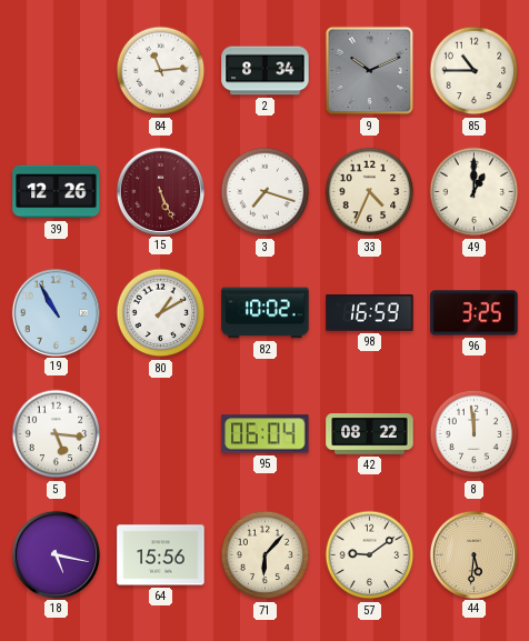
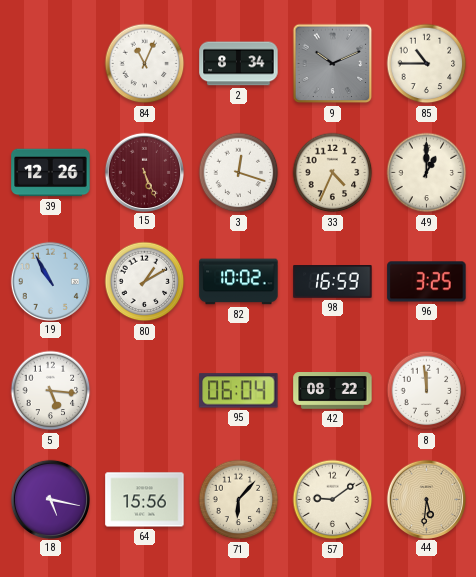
84: 11:14 -> 11:04 (145, 64)
3: 7:18 -> 12:18 (239, 173)
